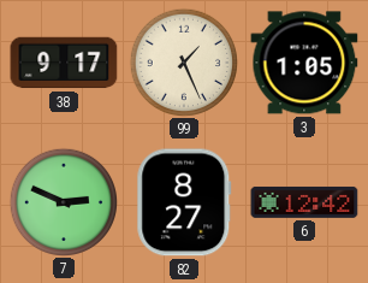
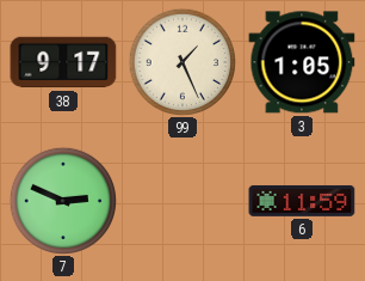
82: 8:27 -> none (184, 202)
6: 12:42 -> 11:59 (302, 201)
